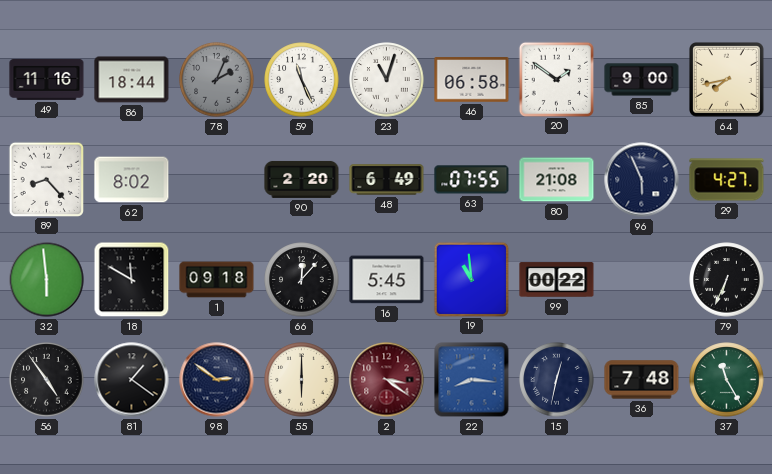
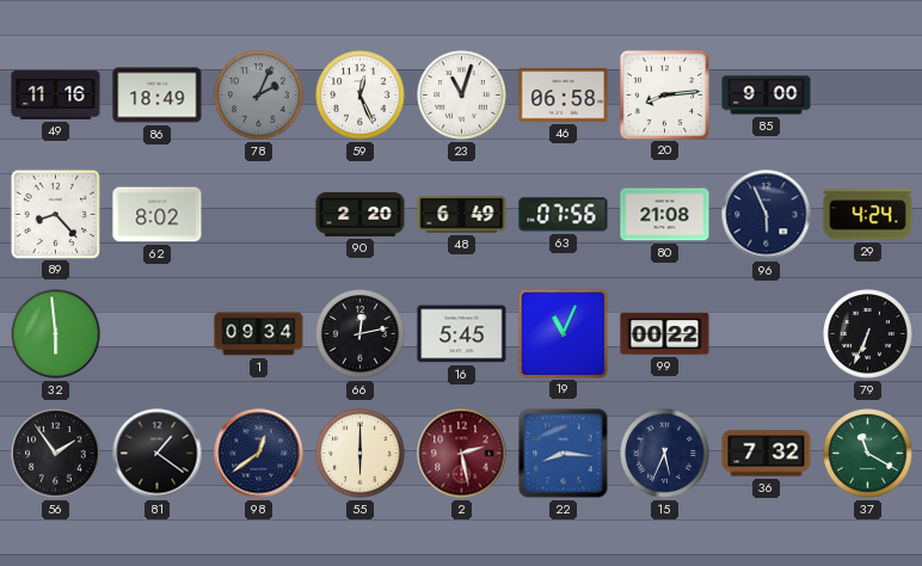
86: 18:44 -> 18:49 (158, 96)
59: 11:26 -> 12:26 (361, 96)
20: 1:51 -> 8:14 (664, 94)
64: 7:43 -> none (727, 80)
63: 07:55 -> 07:56 (564, 215)
29: 4:27 -> 4:24 (868, 215)
18: 11:50 -> none (132, 280)
1: 09:18 -> 09:34 (259, 334)
66: 12:07 -> 12:13 (361, 334)
19: 10:59 -> 11:04 (563, 333)
56: 4:54 -> 1:54 (56, 454)
98: 2:51 -> 12:39 (259, 454)
2: 3:21 -> 2:28 (462, 454)
15: 12:32 -> 5:34 (665, 454)
36: 7:48 -> 7:32 (767, 454)
37: 11:25 -> 11:20 (868, 454)
